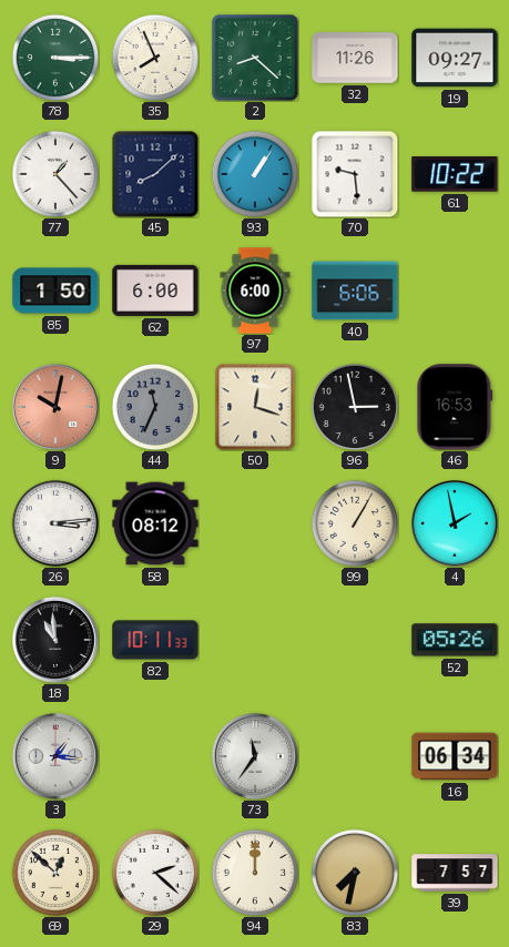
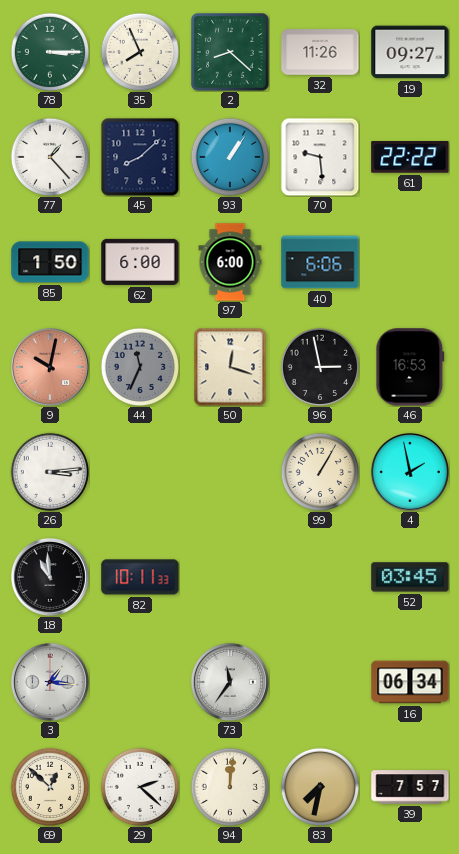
61: 10:22 -> 22:22 (410, 158)
58: 08:12 -> none (155, 523)
52: 05:26 -> 03:45 (410, 577)
94: 12:00 -> 12:01 (229, 786)
